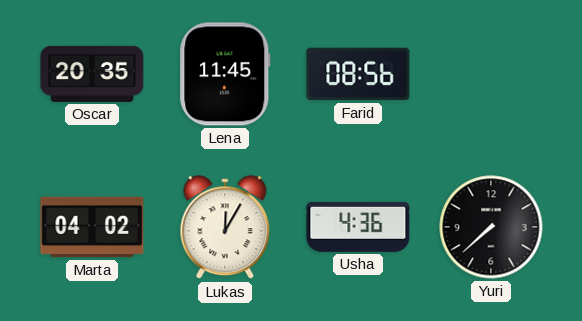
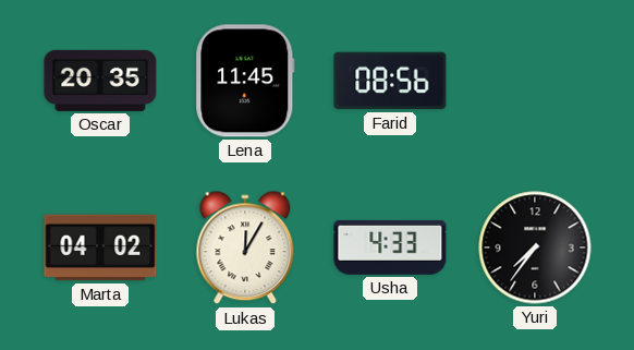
Usha: 4:36 -> 4:33 (390, 248)
Yuri: 7:38 -> 7:36 (535, 248)
